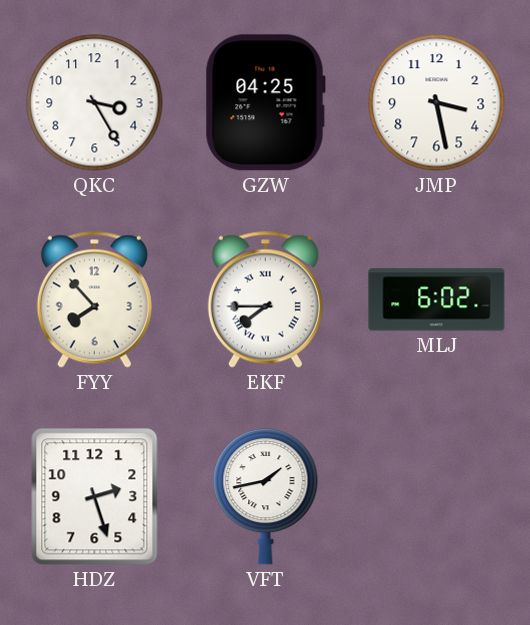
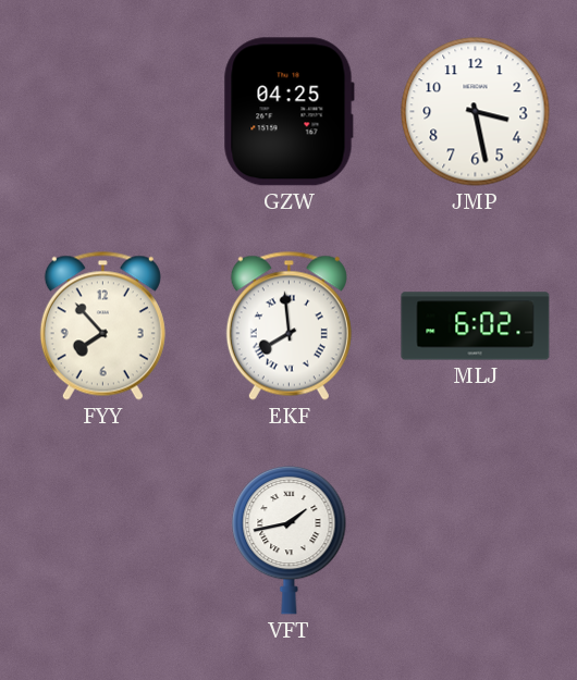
QKC: 3:25 -> none (95, 103)
EKF: 7:45 -> 7:59 (288, 325)
HDZ: 2:27 -> none (95, 497)
